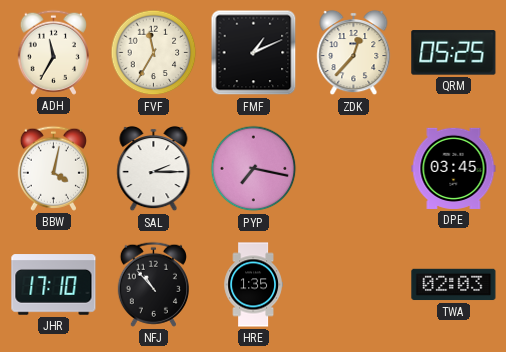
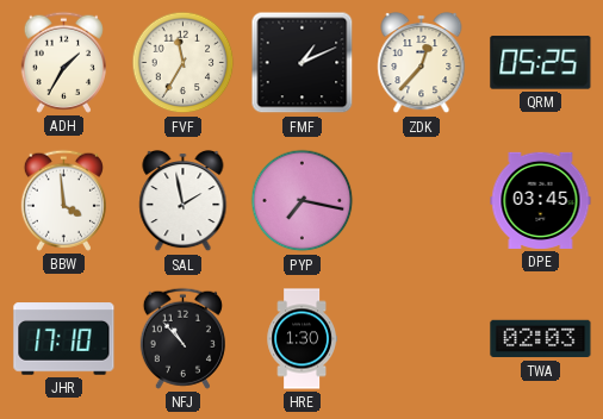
ADH: 11:35 -> 1:35 (63, 62)
BBW: 4:02 -> 3:59 (63, 200)
SAL: 2:15 -> 1:58 (184, 201)
HRE: 1:35 -> 1:30 (301, 339)
